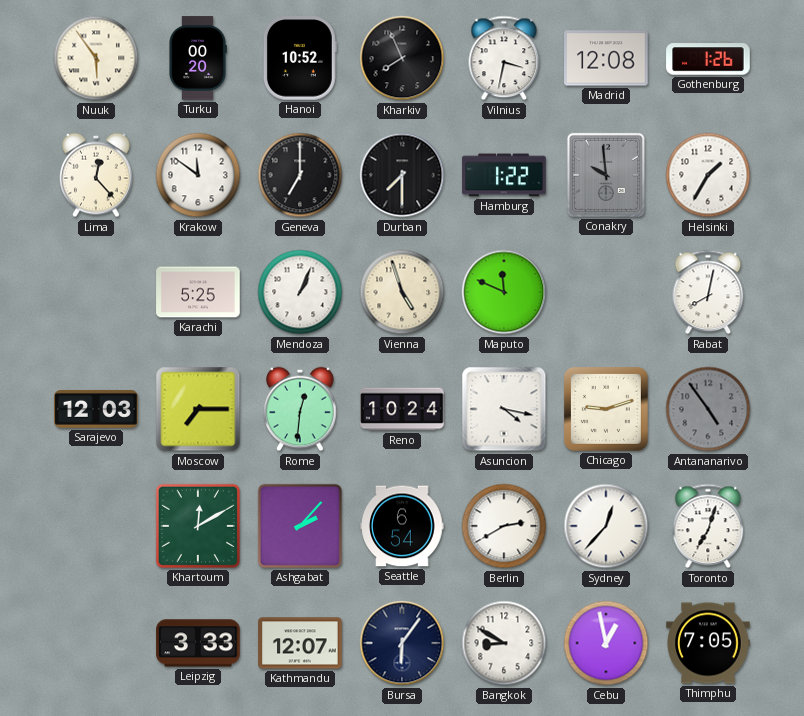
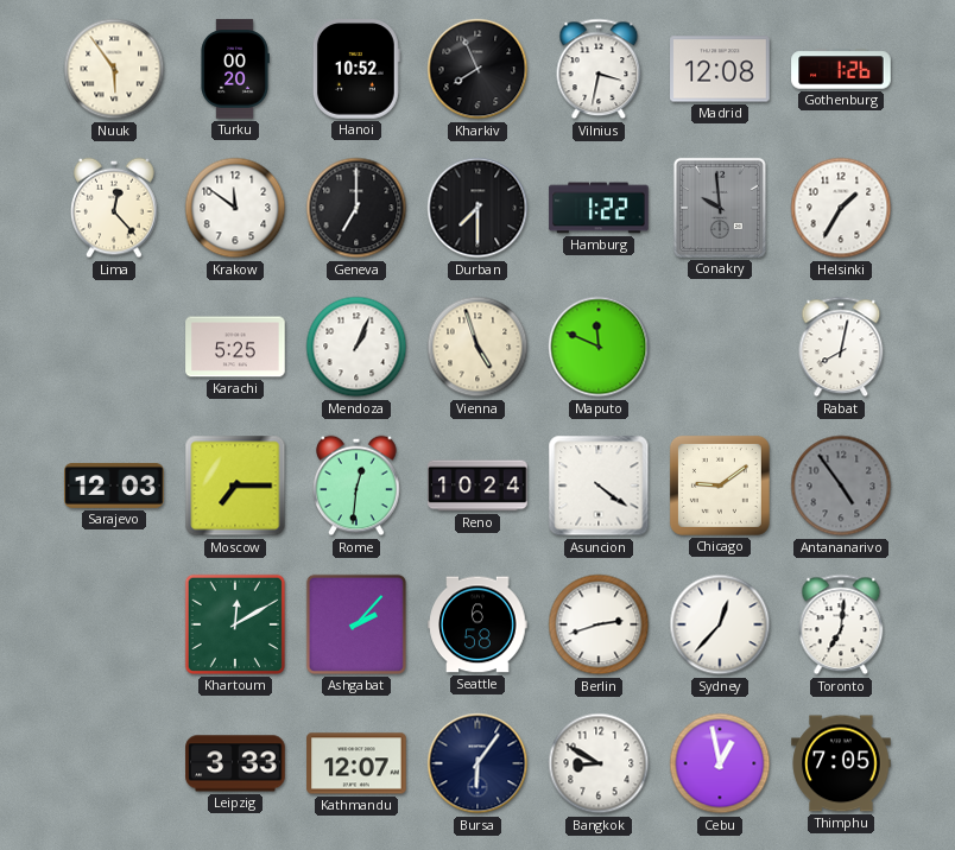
Asuncion: 4:17 -> 4:21 (599, 486)
Chicago: 9:12 -> 9:09 (720, 486)
Seattle: 6:54 -> 6:58 (477, 624)
Berlin: 2:40 -> 2:42 (599, 624)
Toronto: 7:03 -> 7:01 (841, 624)
